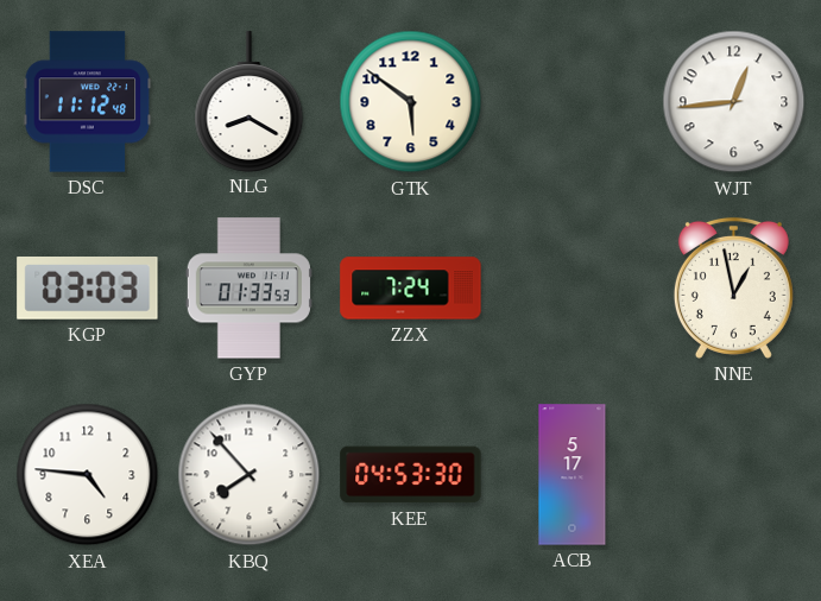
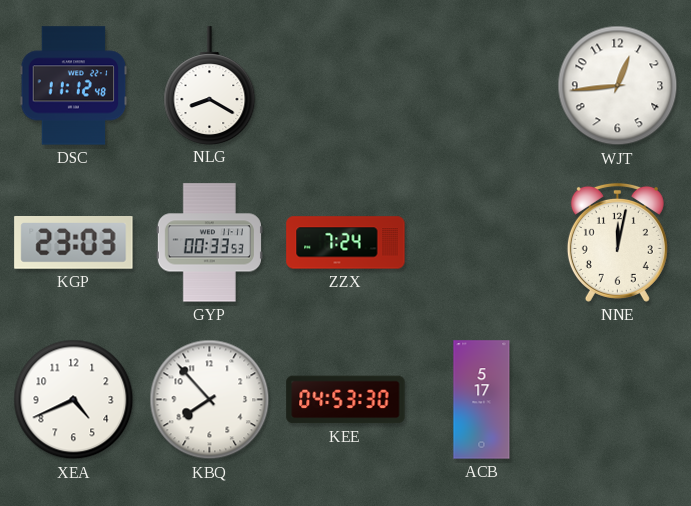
GTK: 5:51 -> none (411, 102)
KGP: 03:03 -> 23:03 (74, 243)
GYP: 01:33 -> 00:33 (209, 243)
NNE: 12:58 -> 12:02 (617, 242)
XEA: 4:46 -> 4:41 (74, 400)
